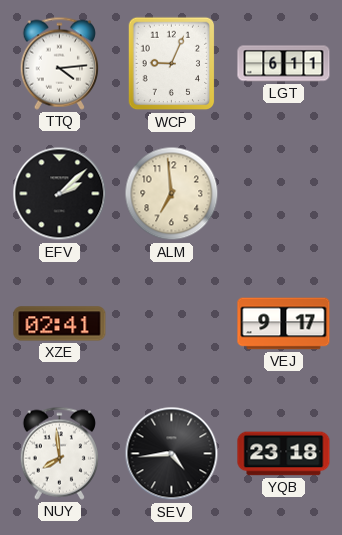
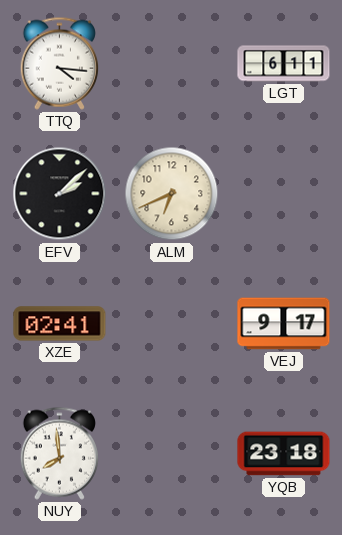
TTQ: 4:14 -> 4:16 (59, 63)
WCP: 9:04 -> none (172, 64)
ALM: 6:59 -> 6:41 (172, 194)
SEV: 4:44 -> none (172, 454)
